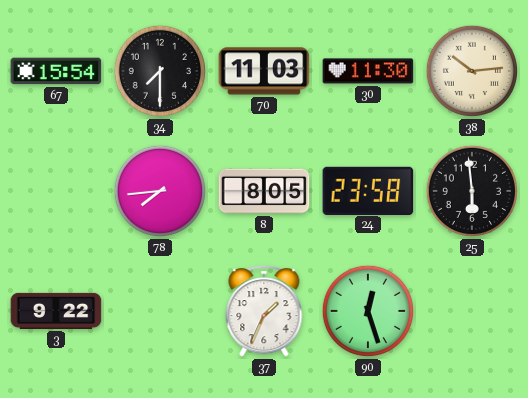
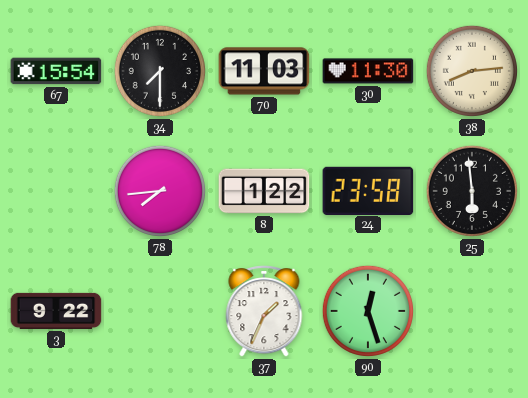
38: 10:14 -> 8:14 (472, 71)
8: 8:05 -> 1:22 (264, 191)
